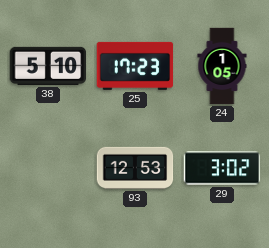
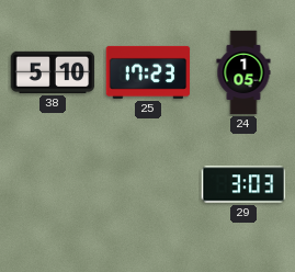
93: 12:53 -> none (135, 168)
29: 3:02 -> 3:03 (243, 184)
